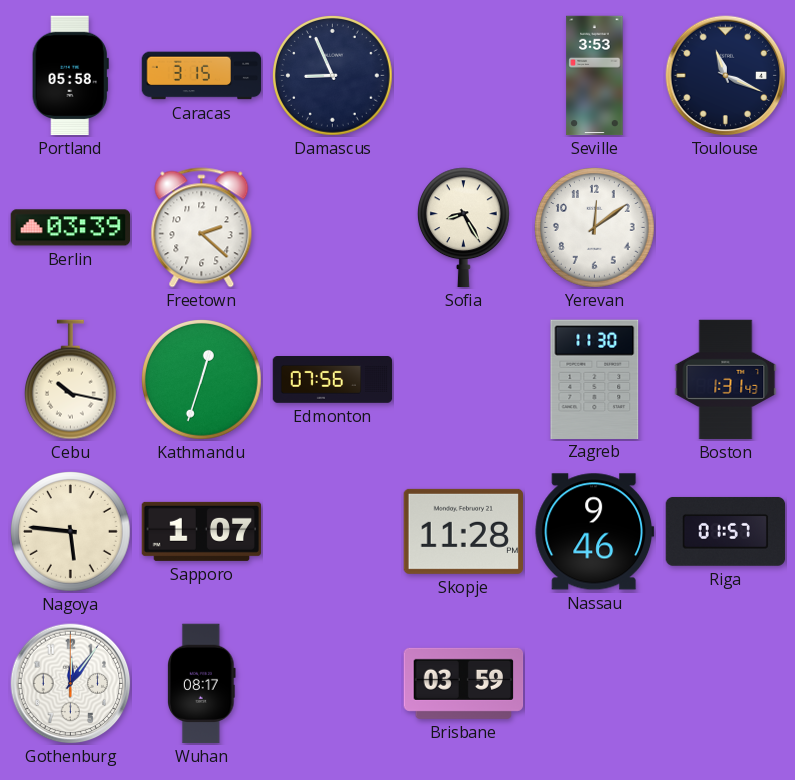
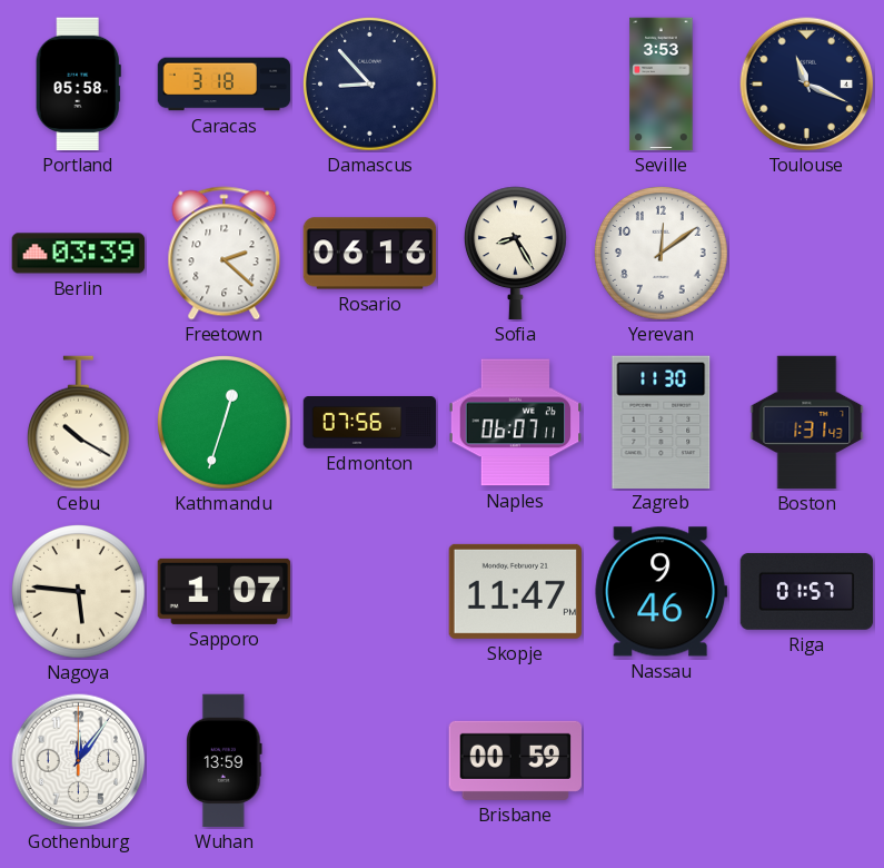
Caracas: 3:15 -> 3:18 (225, 85)
Damascus: 8:56 -> 8:53 (370, 85)
Rosario: none -> 06:16 (370, 254)
Cebu: 10:17 -> 10:20 (78, 423)
Naples: none -> 06:07 (516, 423)
Skopje: 11:28 -> 11:47 (515, 591)
Wuhan: 08:17 -> 13:59 (225, 761)
Brisbane: 03:59 -> 00:59 (516, 760)
